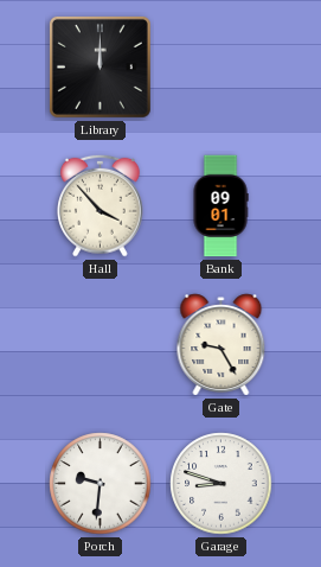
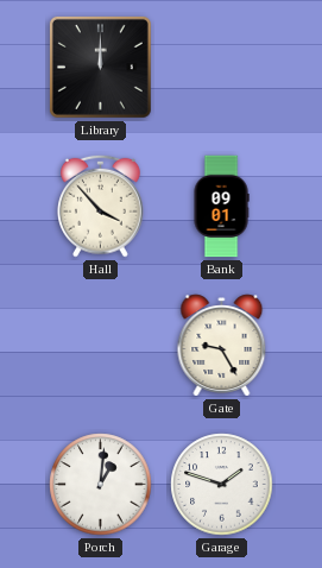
Porch: 9:31 -> 1:01 (101, 485)
Garage: 8:48 -> 1:48 (222, 485)
